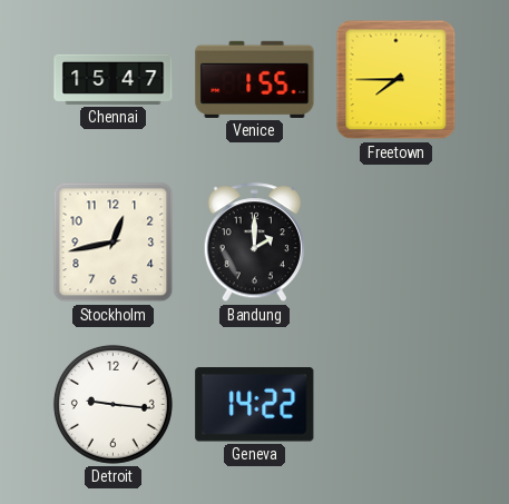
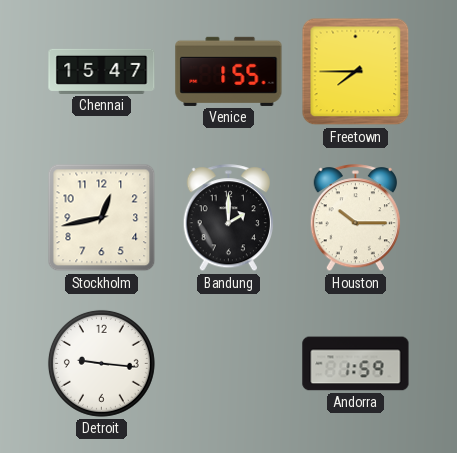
Houston: none -> 10:15 (355, 218)
Geneva: 14:22 -> none (255, 405)
Andorra: none -> 1:59 (356, 364)
